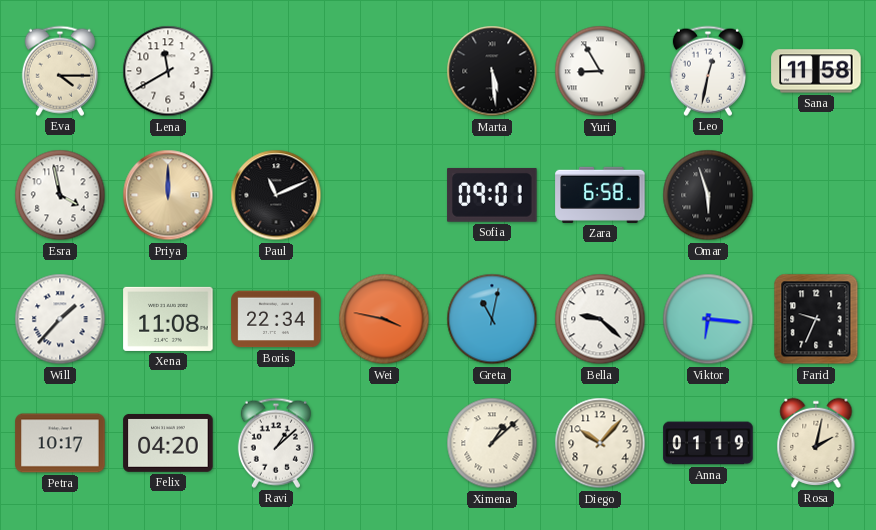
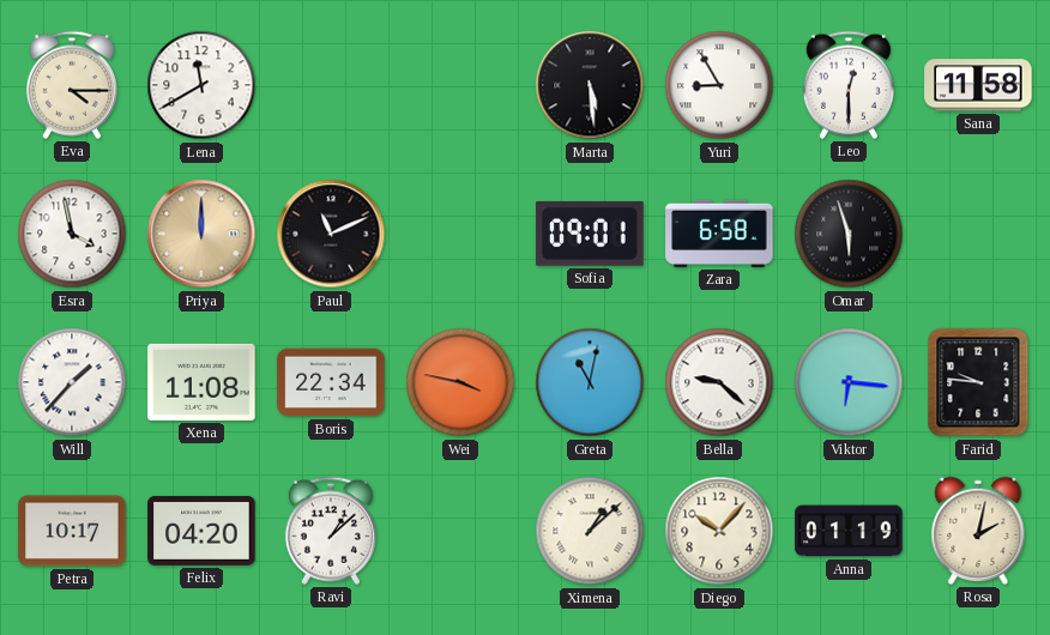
Leo: 12:32 -> 12:30 (849, 85)
Farid: 9:34 -> 9:46 (978, 382)
